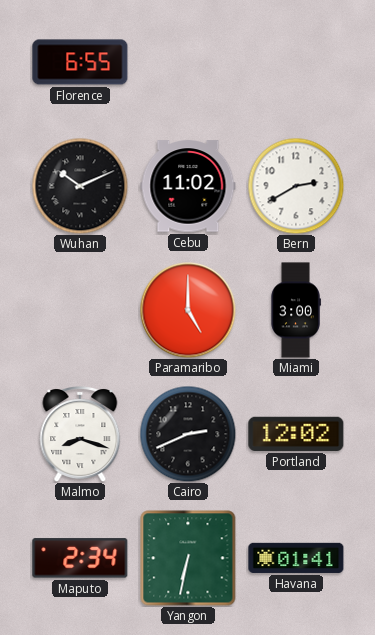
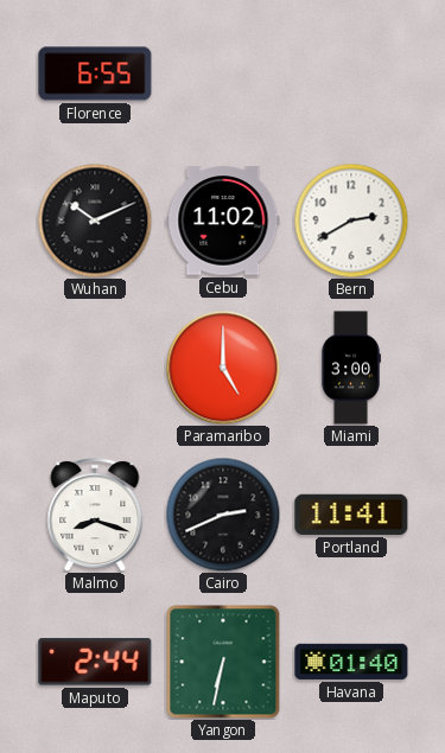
Portland: 12:02 -> 11:41 (351, 515)
Maputo: 2:34 -> 2:44 (95, 662)
Havana: 01:41 -> 01:40 (351, 662)
